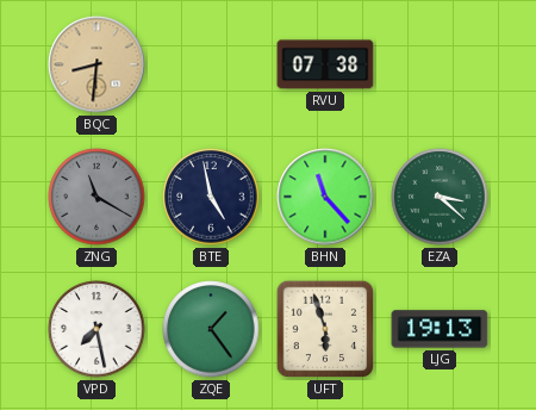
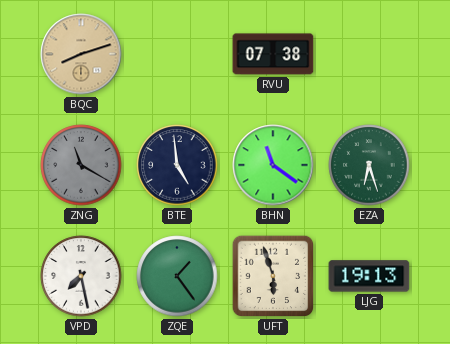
BQC: 8:31 -> 8:12 (81, 54)
BTE: 4:58 -> 4:59 (177, 165)
BHN: 11:23 -> 11:21 (273, 165)
EZA: 3:22 -> 6:27 (369, 165)
